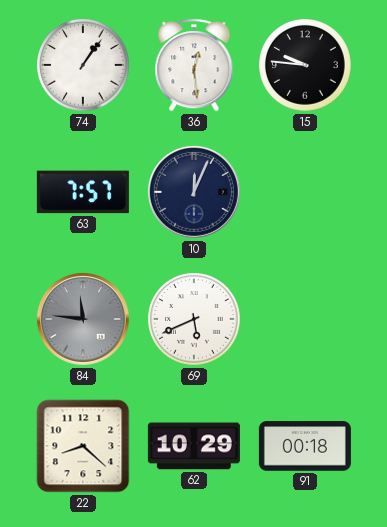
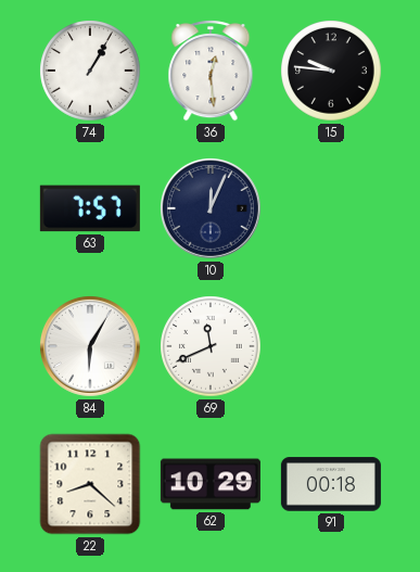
74: 1:06 -> 1:05 (90, 71)
84: 11:46 -> 6:05 (90, 346)
84 dial: grey -> white (90, 346)
69: 5:41 -> 11:41 (211, 346)
